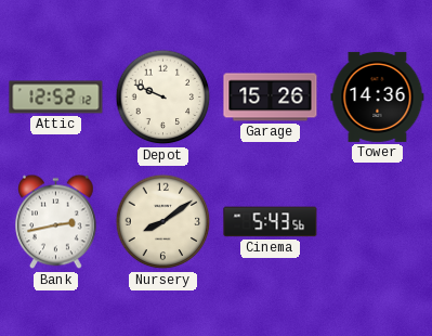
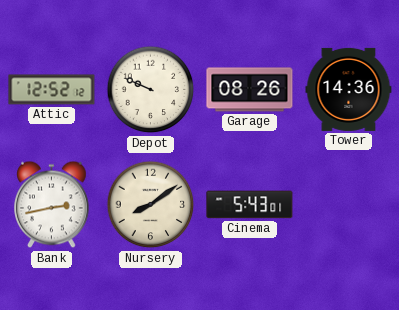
Garage: 15:26 -> 08:26 (250, 90)
Cinema: 5:43:56 -> 5:43:01 (250, 205)
